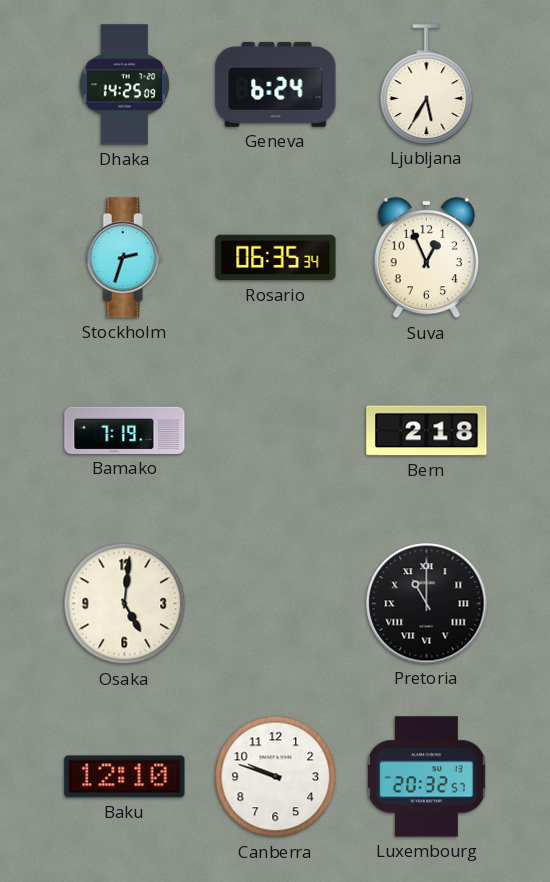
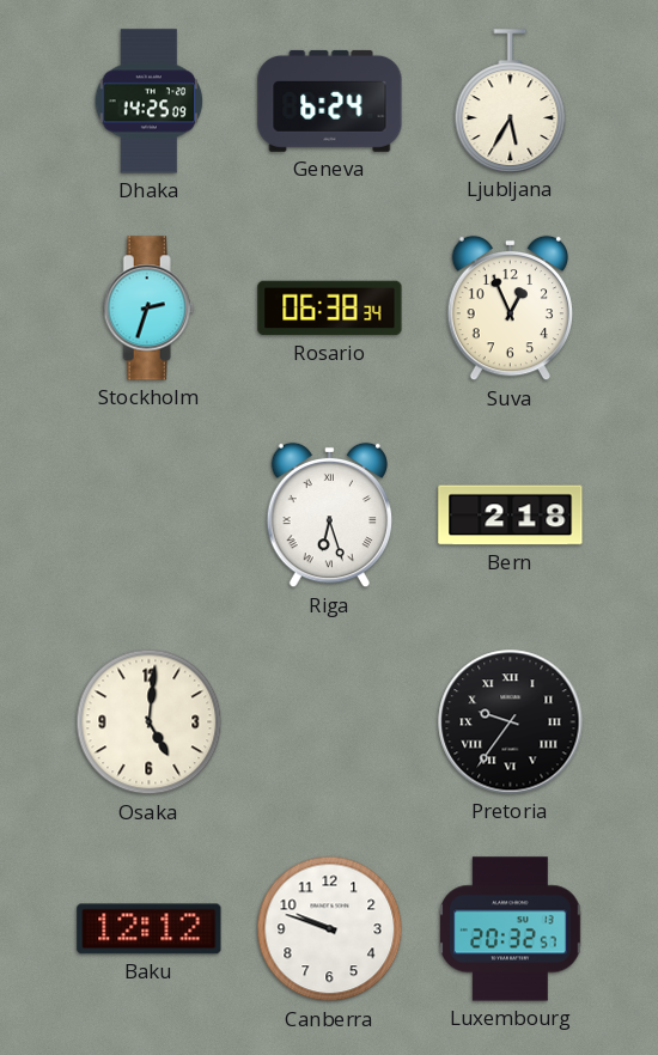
Rosario: 06:35 -> 06:38 (330, 309)
Bamako: 7:19 -> none (125, 430)
Riga: none -> 6:27 (330, 516)
Pretoria: 11:00 -> 9:36 (511, 722)
Baku: 12:10 -> 12:12 (150, 929)
